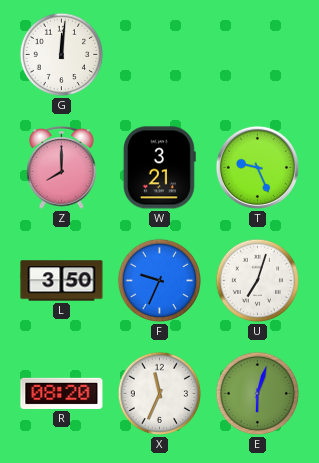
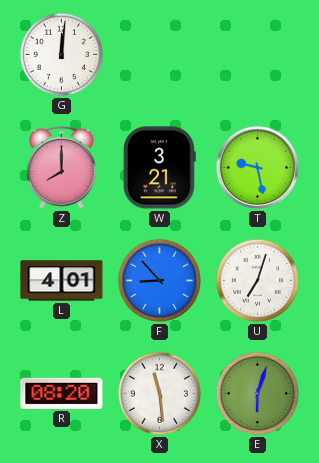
T: 9:26 -> 9:28 (257, 167)
L: 3:50 -> 4:01 (62, 281)
F: 9:34 -> 8:53 (160, 281)
X: 11:34 -> 11:29 (160, 394)
